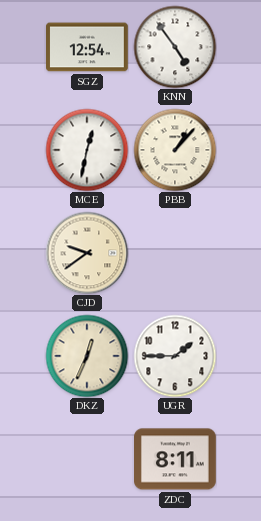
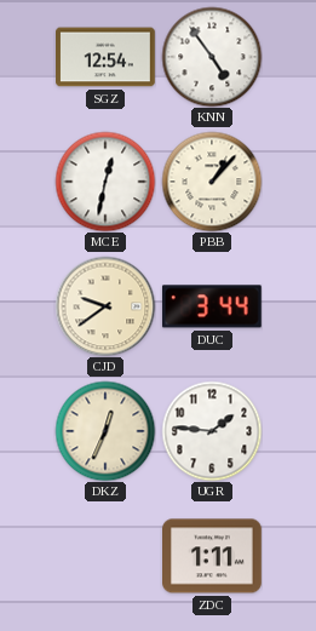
DUC: none -> 3:44 (212, 306)
UGR: 1:45 -> 1:46 (212, 431)
ZDC: 8:11 -> 1:11 (213, 556)
